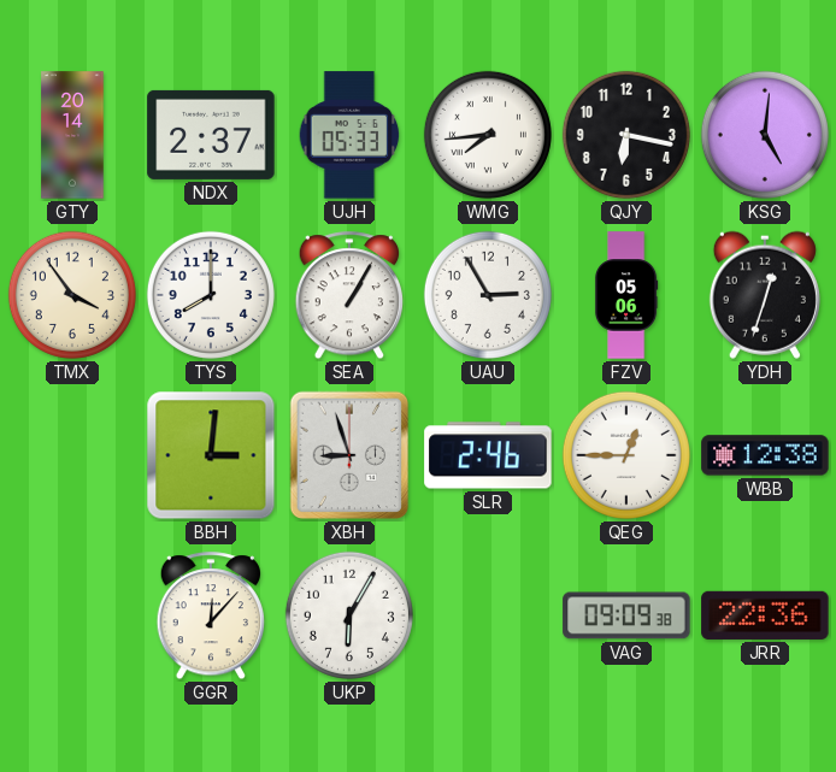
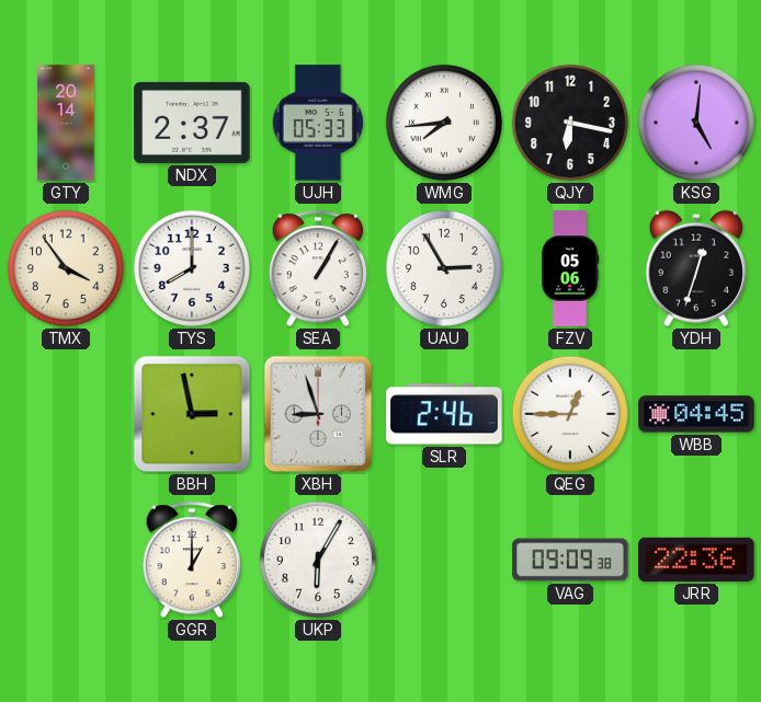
BBH: 3:01 -> 2:58 (192, 414)
WBB: 12:38 -> 04:45 (696, 414)
GGR: 12:07 -> 1:00 (191, 561)
